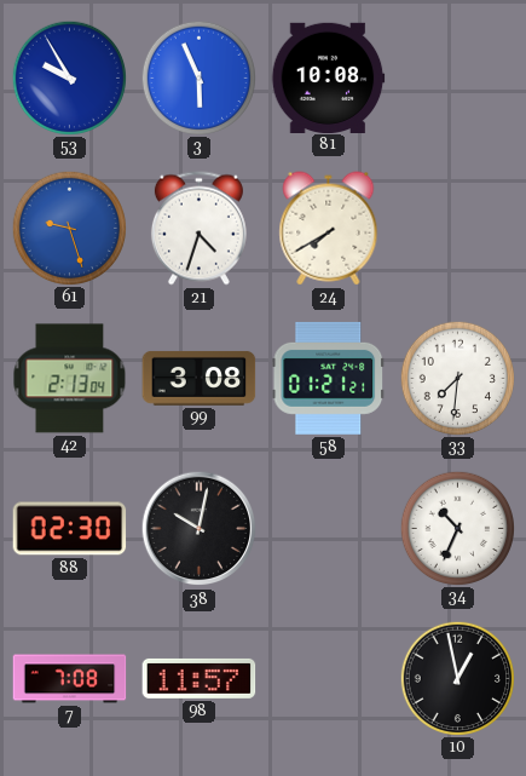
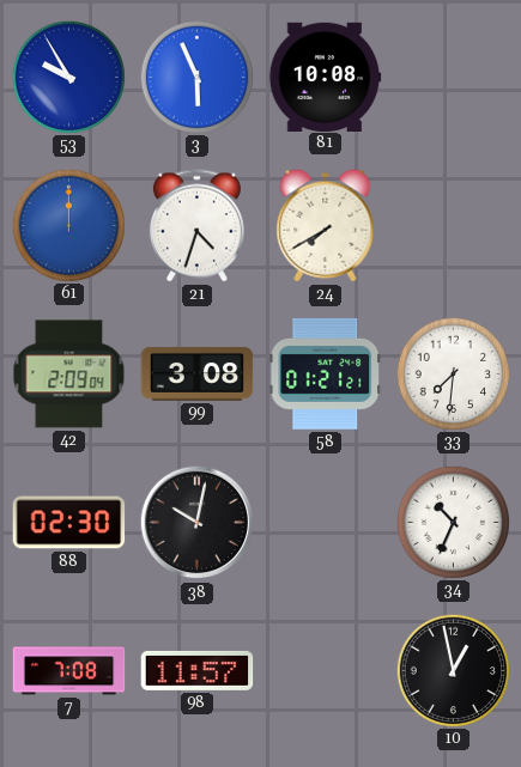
61: 9:27 -> 12:00 (68, 225)
42: 2:13 -> 2:09 (69, 375)
